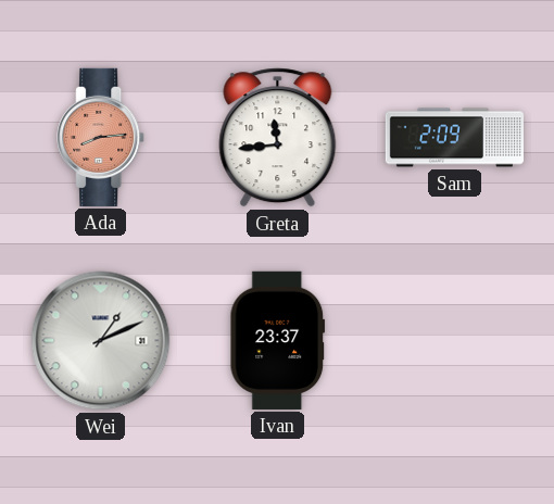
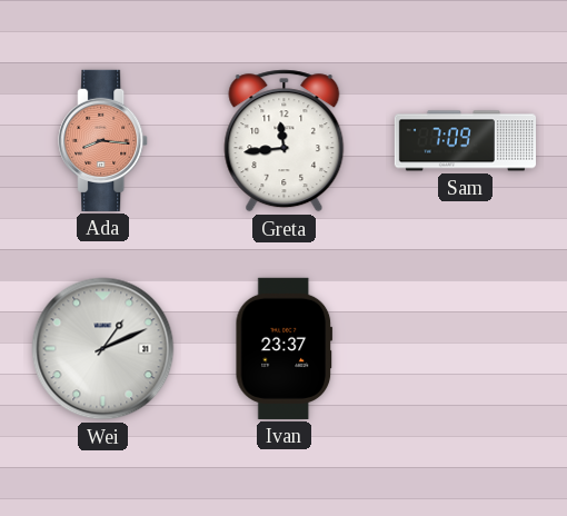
Ada: 8:14 -> 8:16 (103, 140)
Sam: 2:09 -> 7:09 (465, 141)
